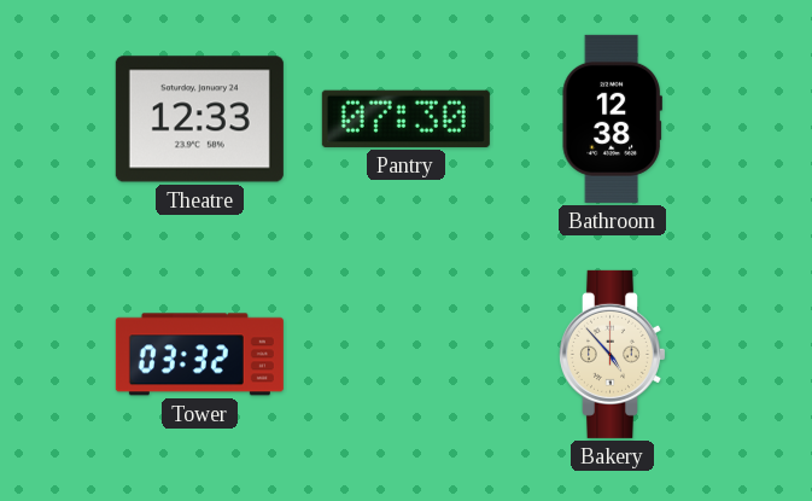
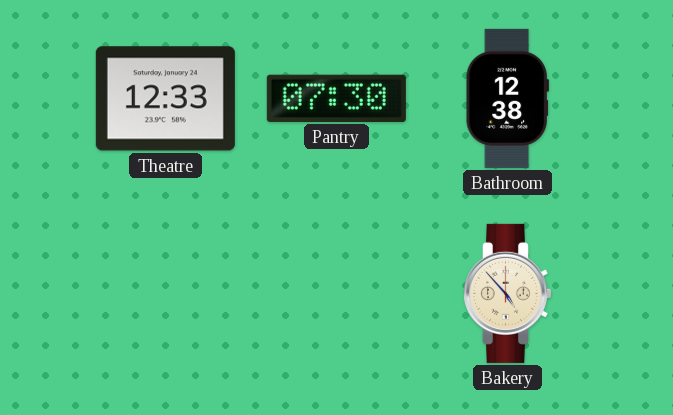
Tower: 03:32 -> none (199, 355)
